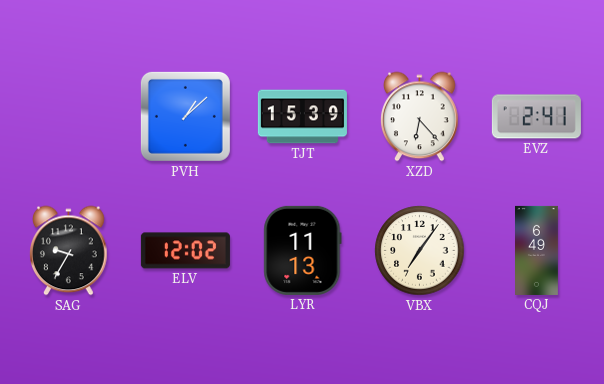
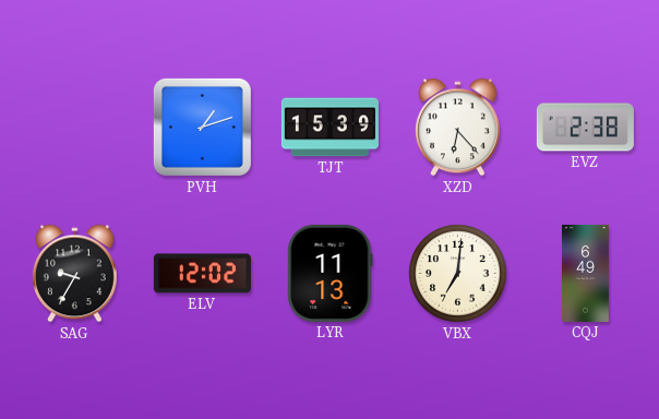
PVH: 1:08 -> 1:12 (202, 127)
EVZ: 2:41 -> 2:38 (585, 128)
VBX: 7:06 -> 7:01 (458, 274)
